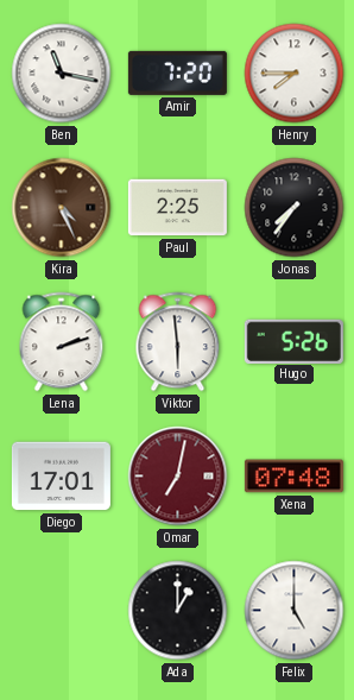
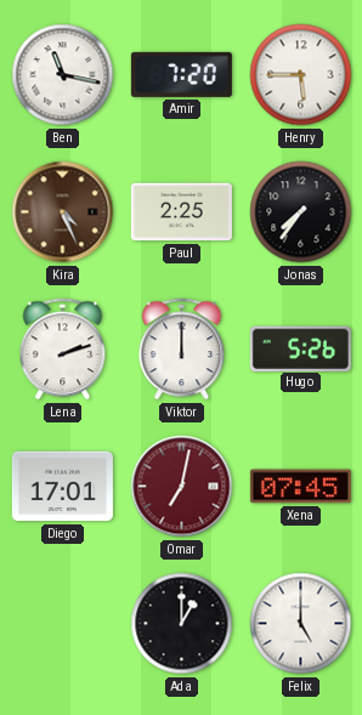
Henry: 7:45 -> 5:45 (301, 75)
Viktor: 5:59 -> 12:00 (182, 350)
Xena: 07:48 -> 07:45 (300, 487)
